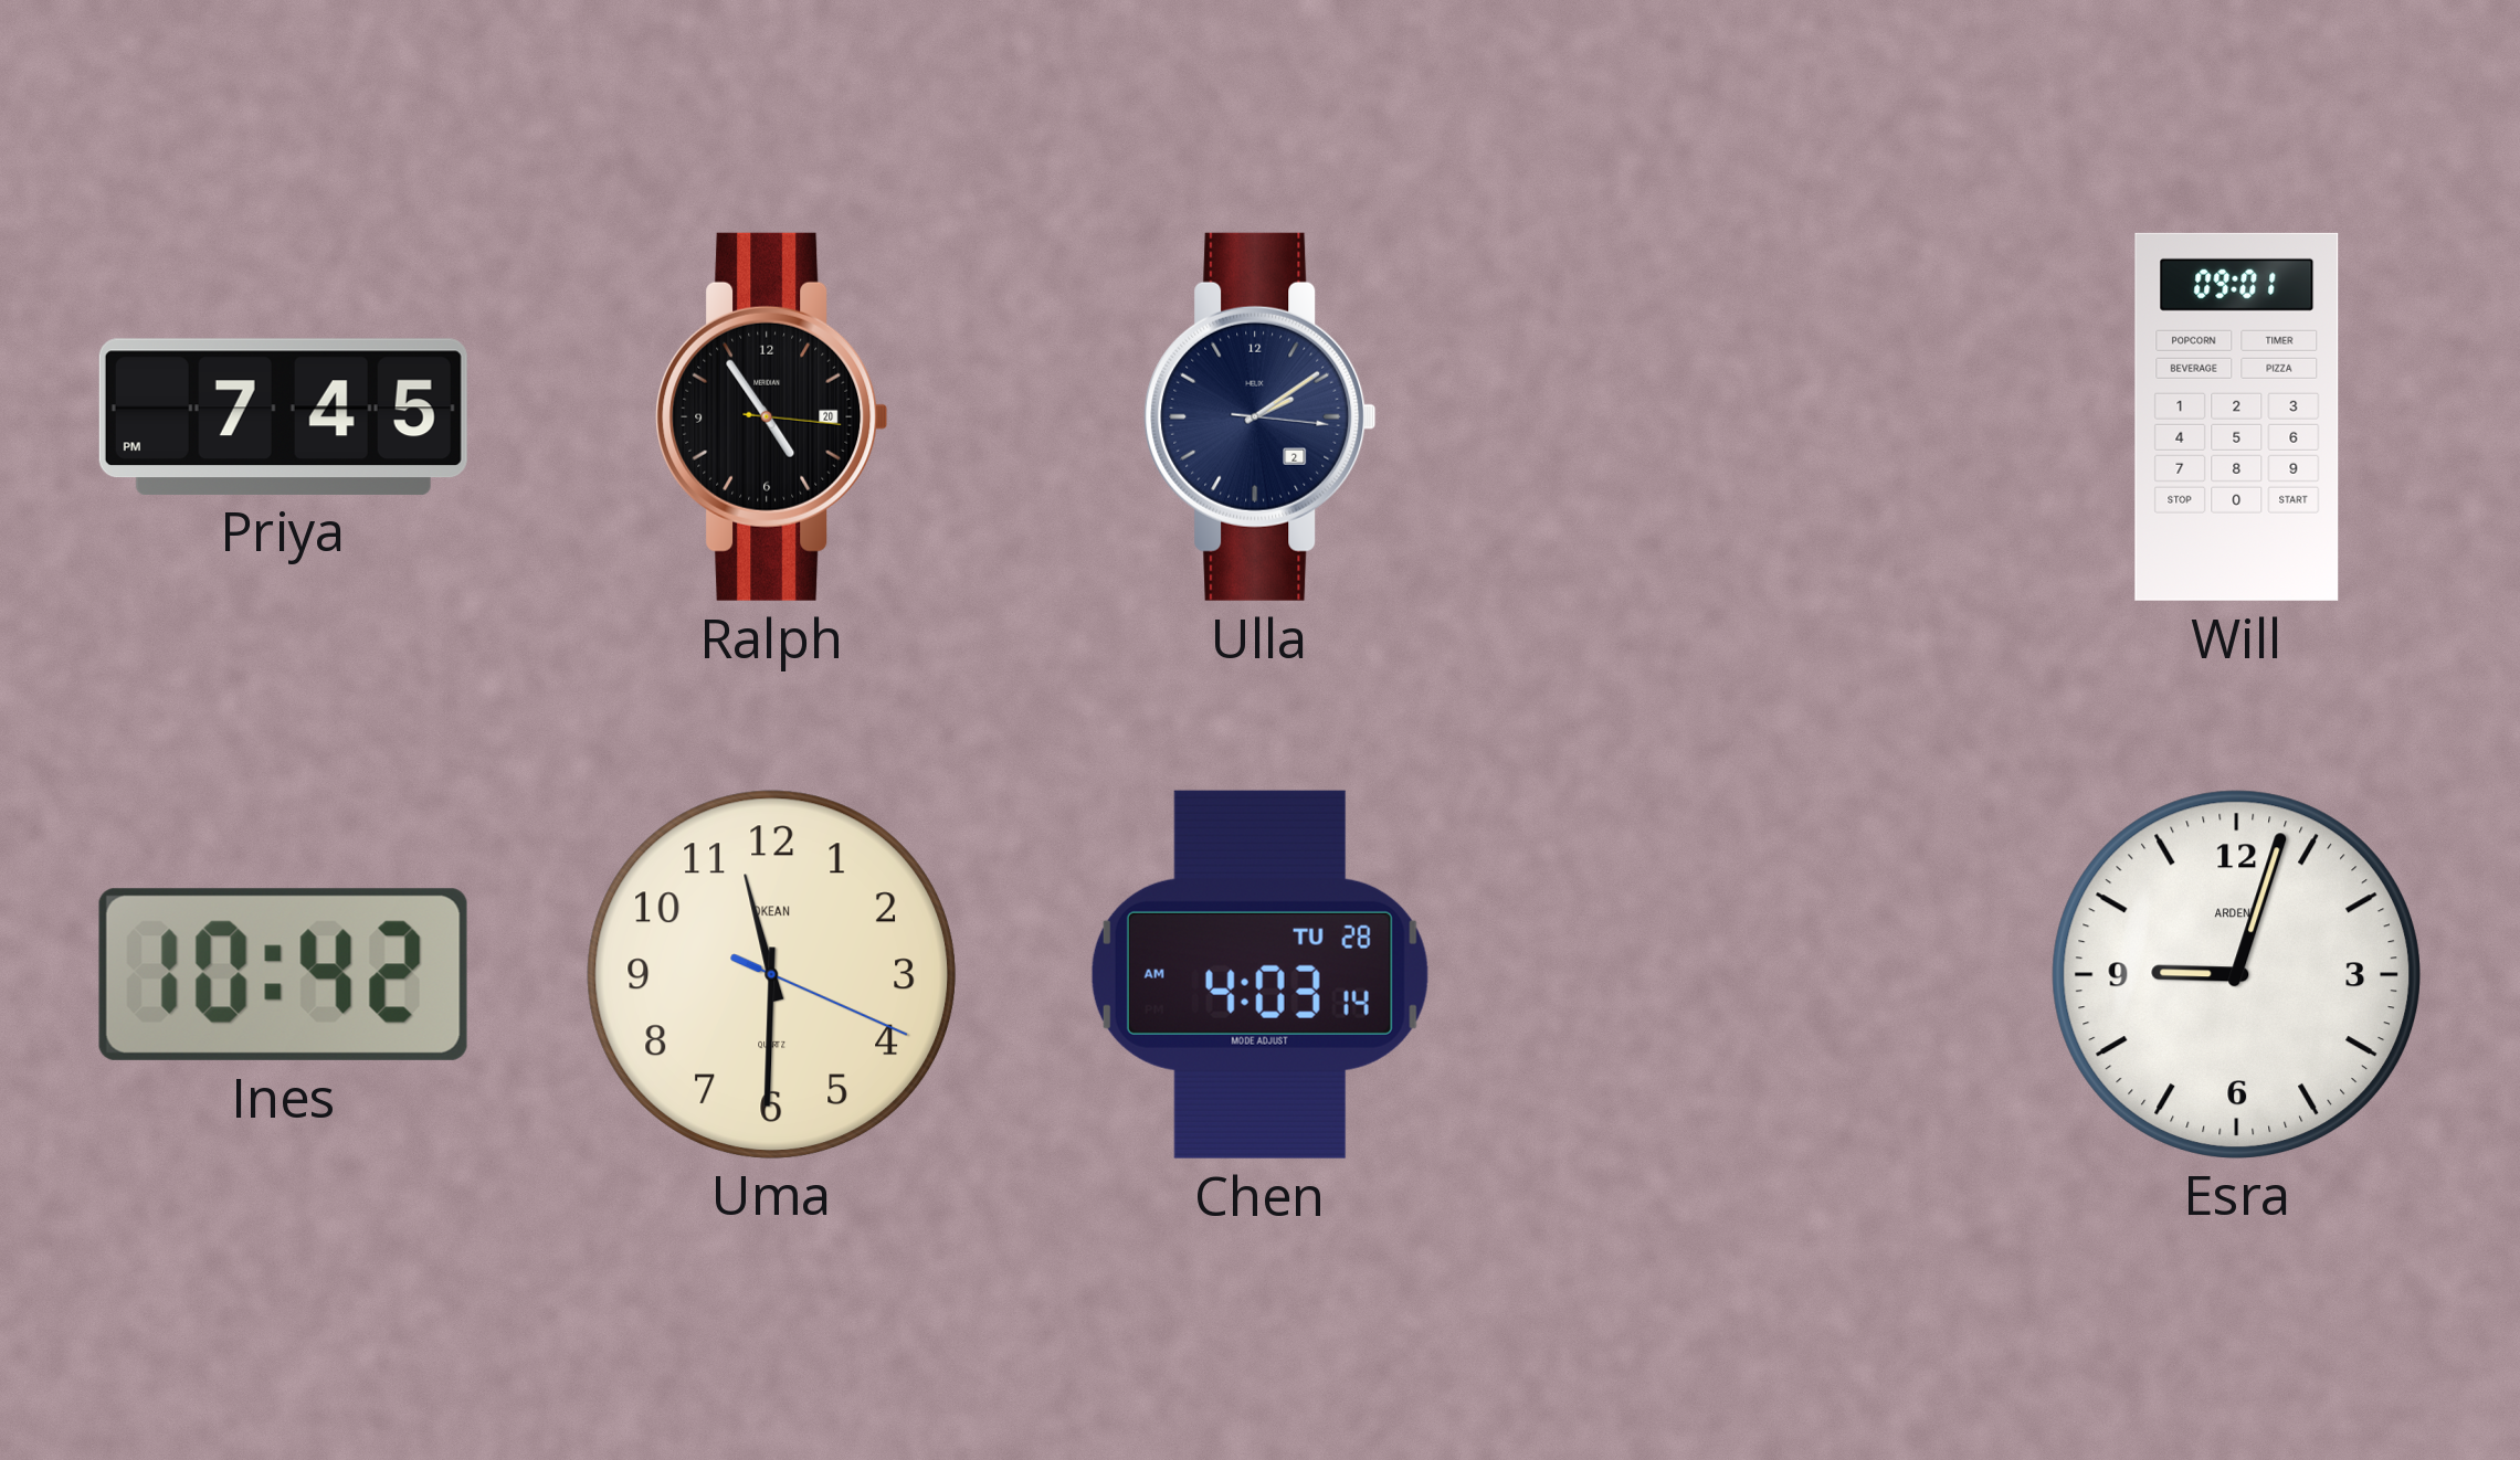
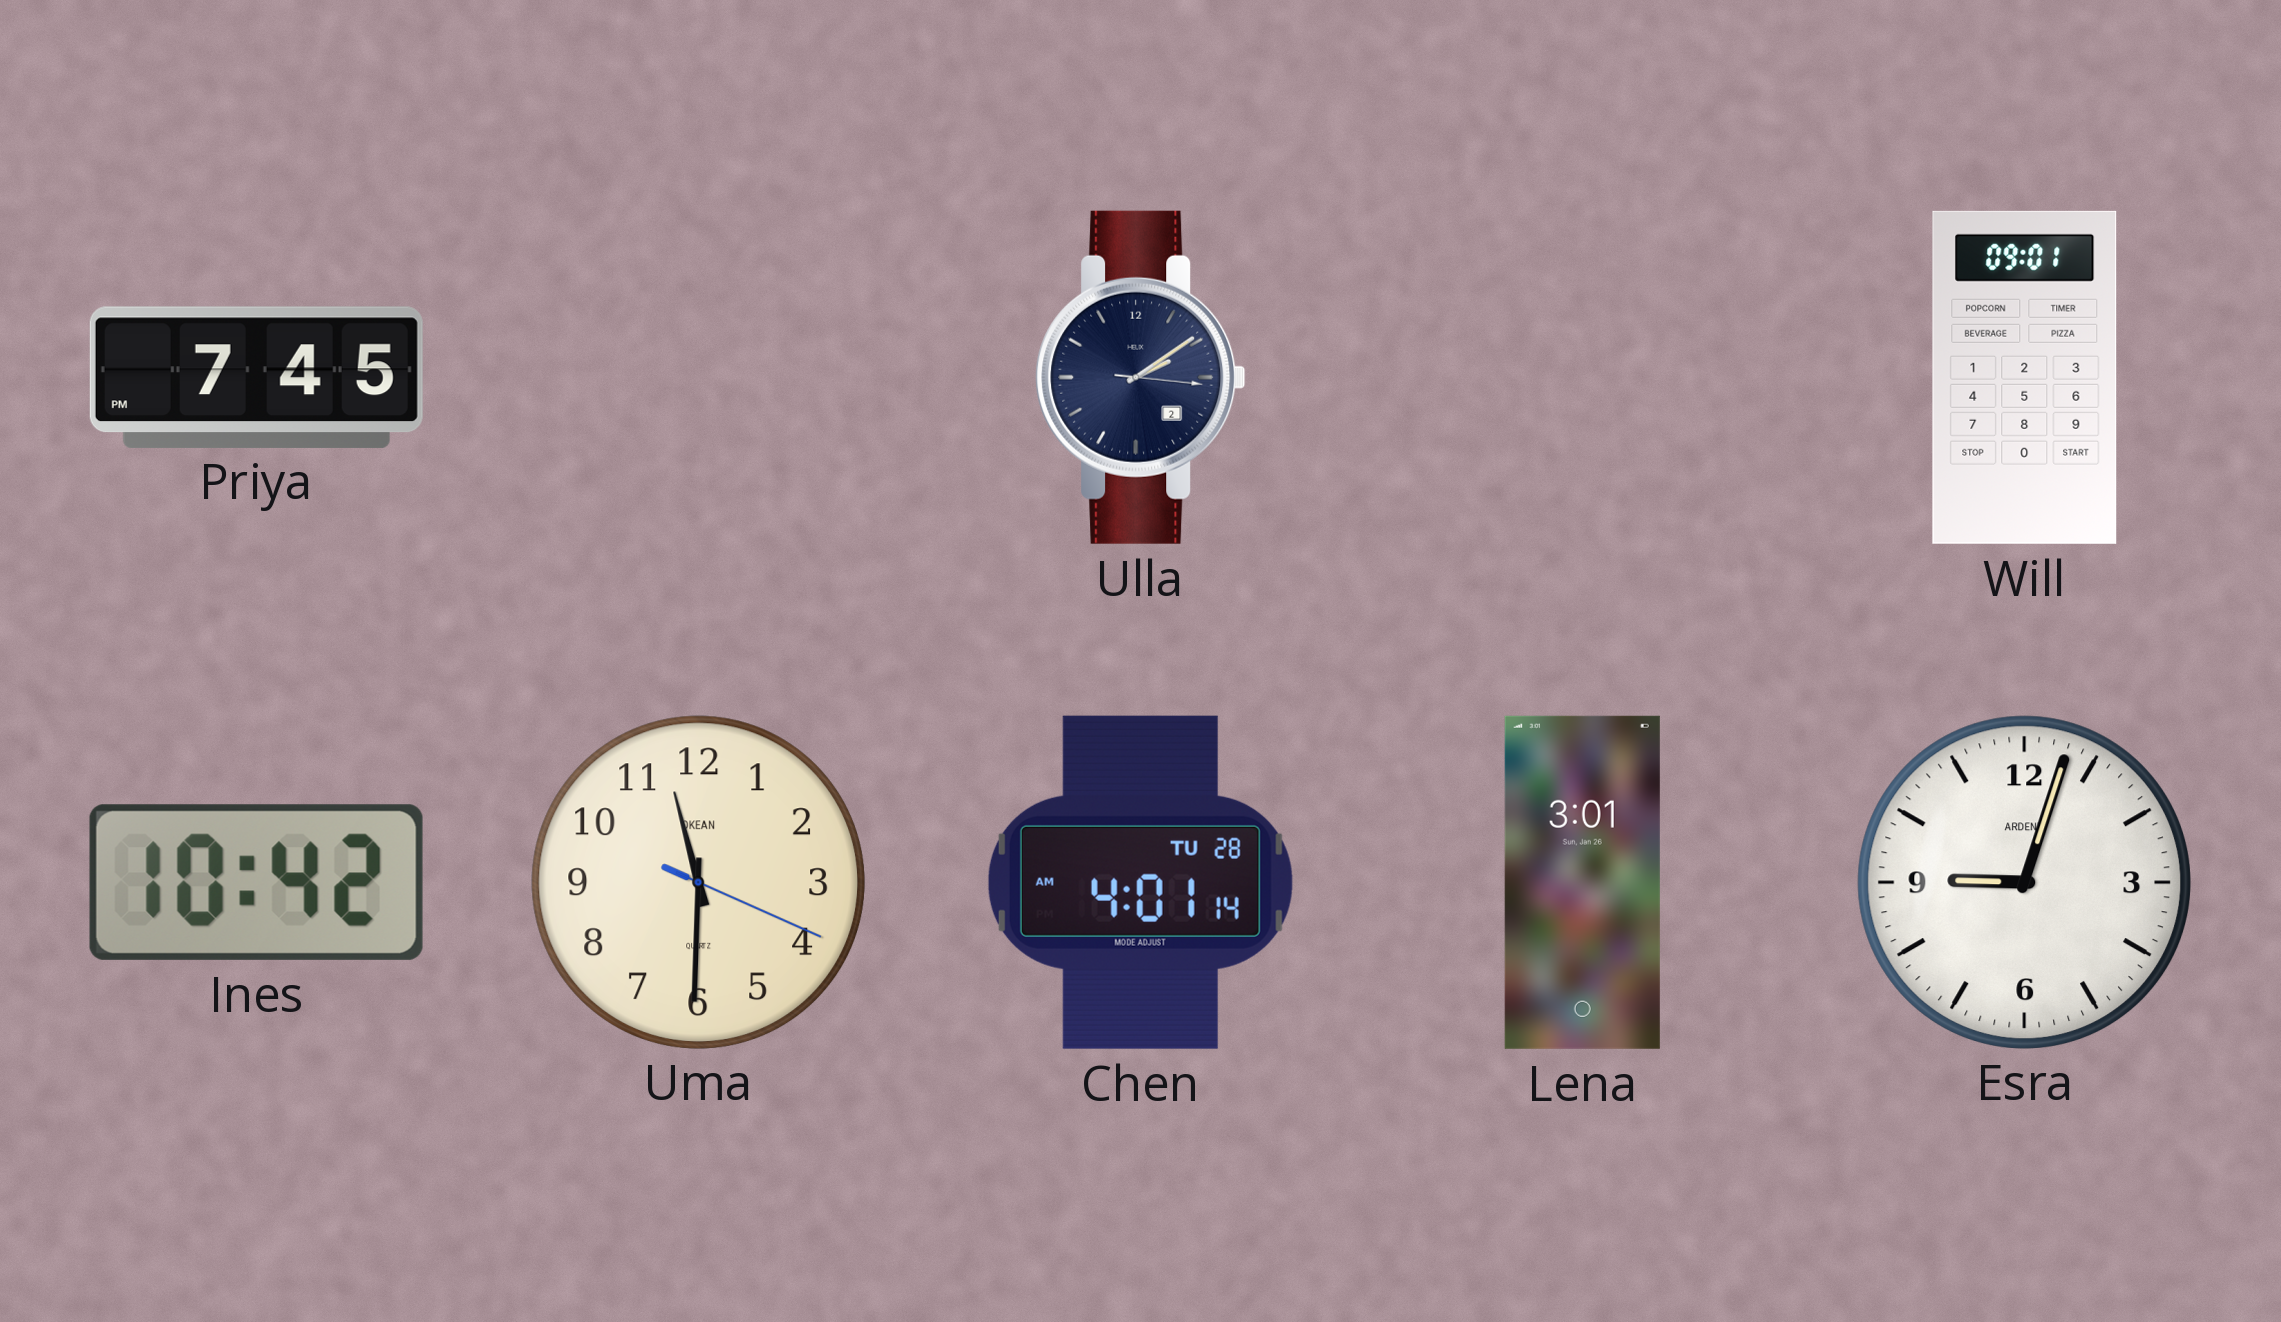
Ralph: 4:54 -> none (772, 416)
Chen: 4:03 -> 4:01 (1140, 882)
Lena: none -> 3:01 (1582, 882)
